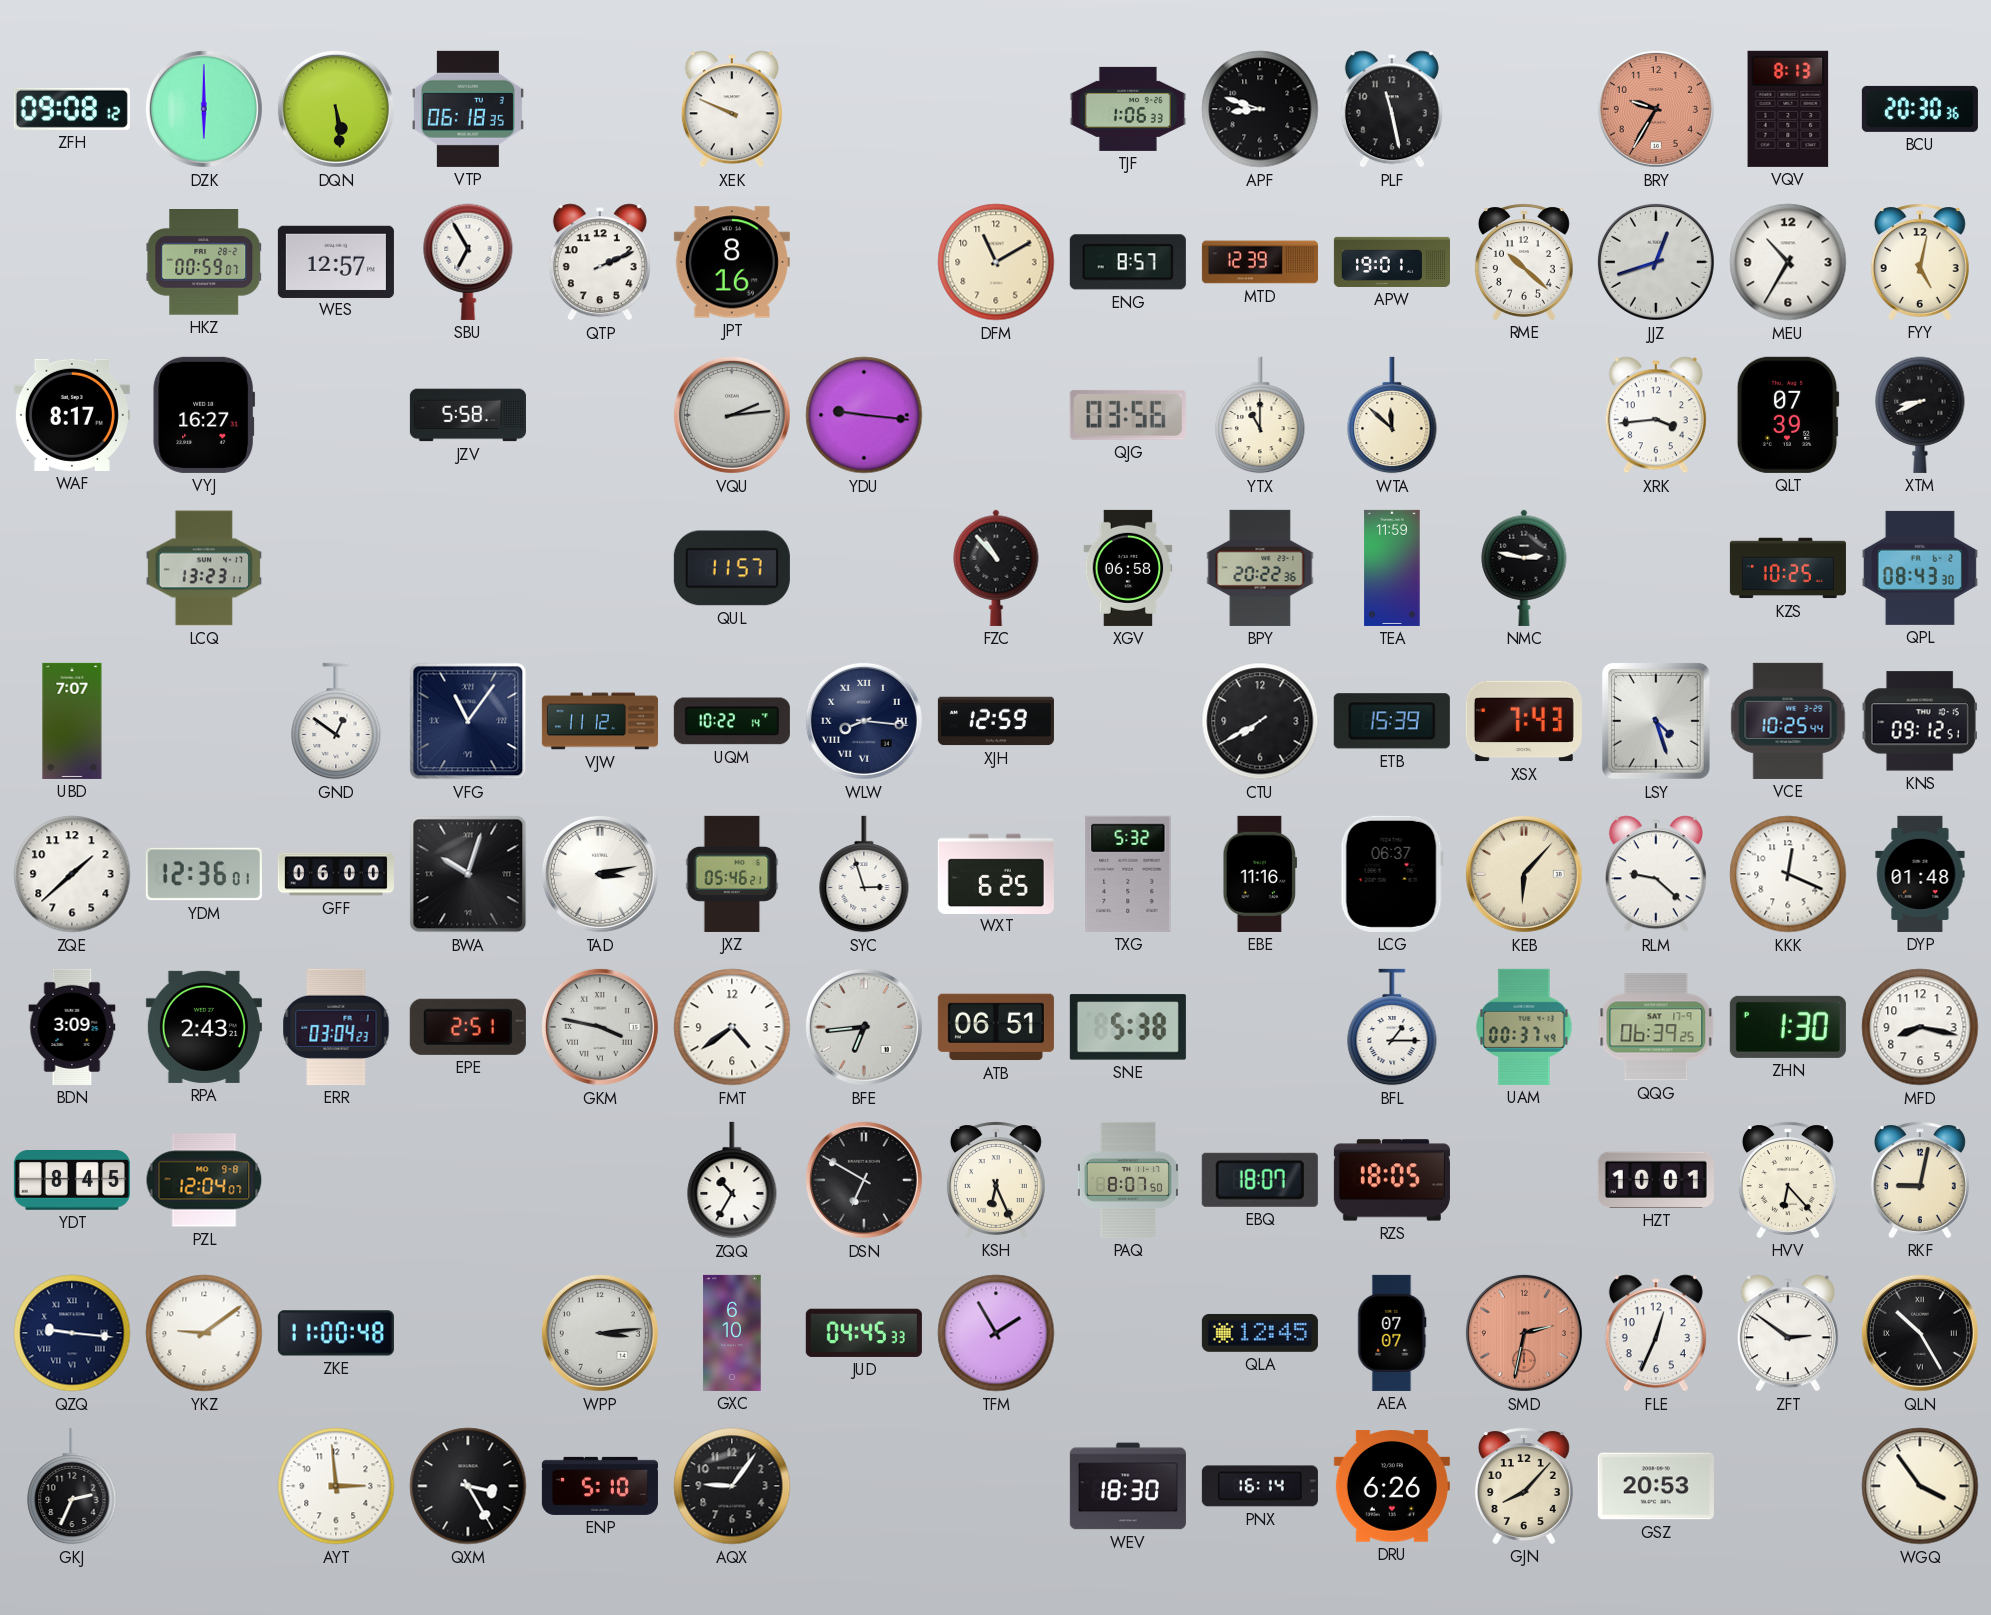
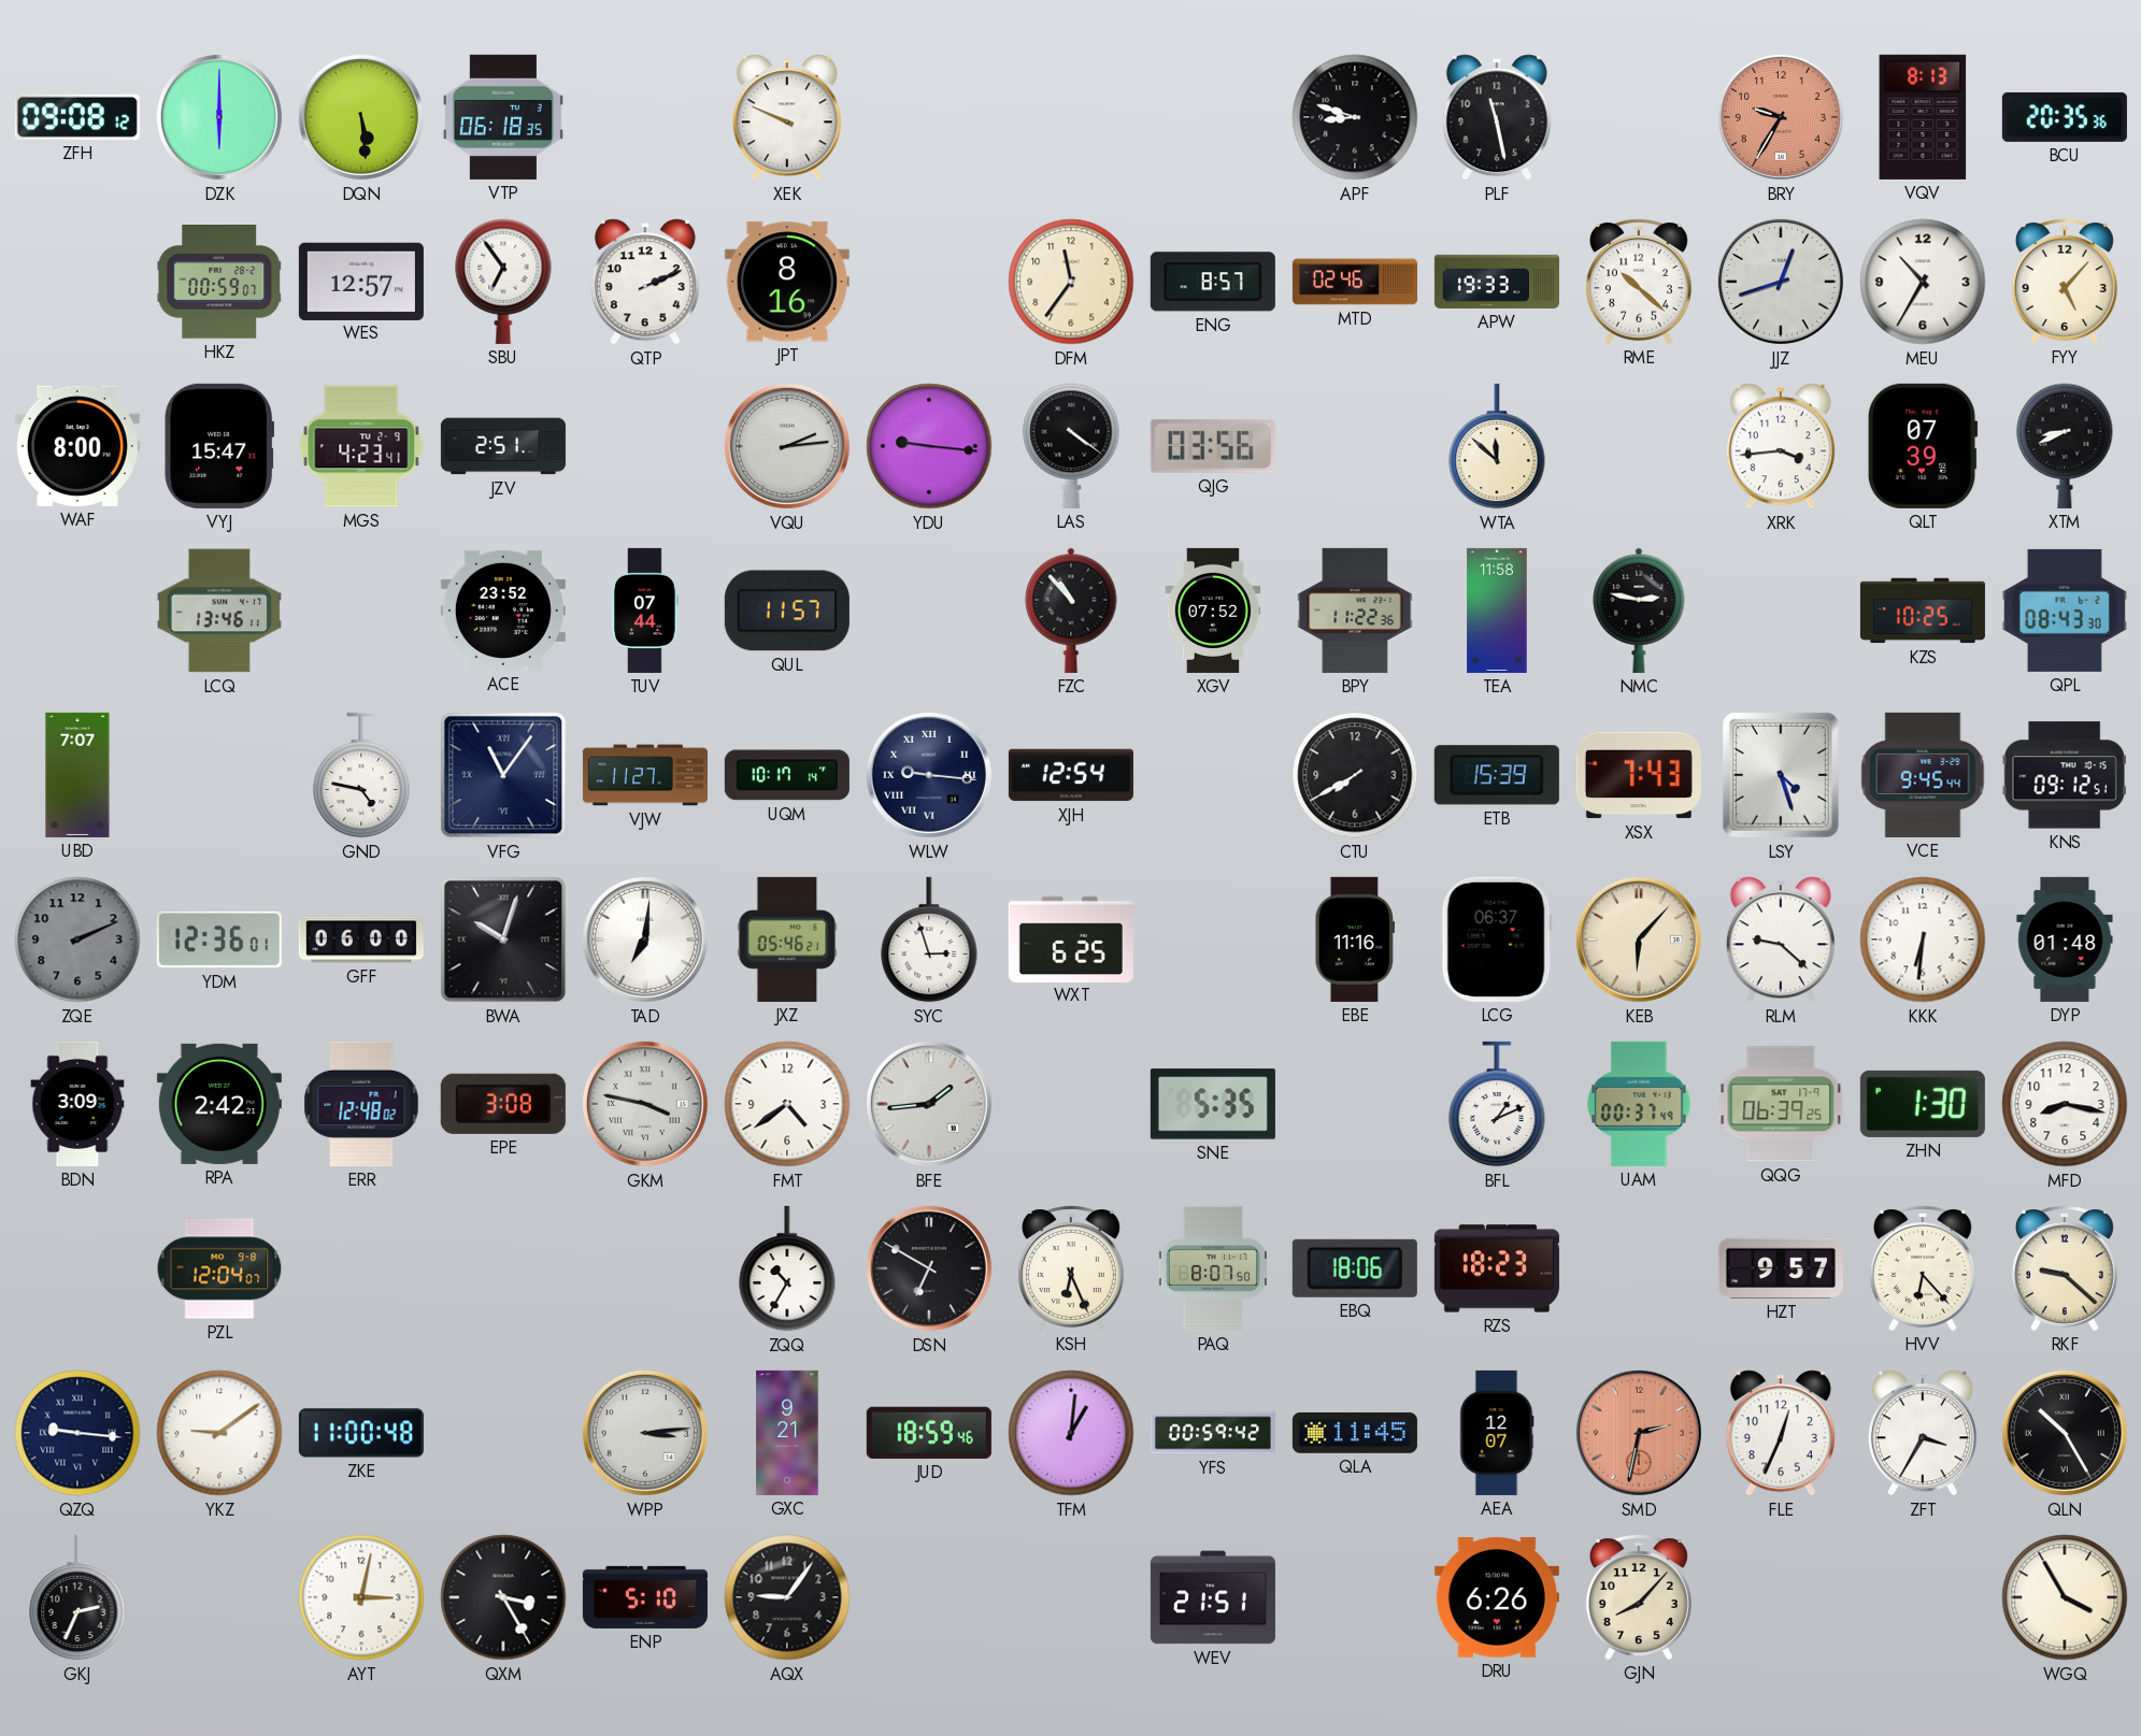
TJF: 1:06 -> none (1128, 109)
BCU: 20:30 -> 20:35 (2065, 117)
SBU: 6:55 -> 6:54 (503, 282)
DFM: 11:10 -> 11:36 (1071, 282)
MTD: 12:39 -> 02:46 (1355, 282)
APW: 19:01 -> 19:33 (1497, 282)
FYY: 5:02 -> 5:07 (2065, 282)
WAF: 8:17 -> 8:00 (77, 446)
VYJ: 16:27 -> 15:47 (219, 446)
MGS: none -> 4:23 (361, 446)
JZV: 5:58 -> 2:51 (503, 446)
LAS: none -> 4:21 (1071, 446)
YTX: 11:00 -> none (1260, 415)
LCQ: 13:23 -> 13:46 (219, 611)
ACE: none -> 23:52 (503, 611)
TUV: none -> 07:44 (646, 611)
XGV: 06:58 -> 07:52 (1213, 611)
BPY: 20:22 -> 11:22 (1355, 611)
TEA: 11:59 -> 11:58 (1497, 611)
GND: 12:51 -> 4:47 (361, 775)
VJW: 11:12 -> 11:27 (645, 775)
UQM: 10:22 -> 10:17 (787, 775)
WLW: 8:16 -> 9:16 (929, 775)
XJH: 12:59 -> 12:54 (1071, 775)
VCE: 10:25 -> 9:45 (1923, 775)
ZQE: 1:38 -> 2:11 (77, 939)
ZQE dial: white -> grey (77, 939)
TAD: 3:13 -> 7:01 (645, 939)
TXG: 5:32 -> none (1128, 874)
KKK: 12:19 -> 6:31 (1923, 939)
RPA: 2:43 -> 2:42 (219, 1104)
ERR: 03:04 -> 12:48 (361, 1104)
EPE: 2:51 -> 3:08 (503, 1104)
BFE: 6:44 -> 1:44 (929, 1104)
ATB: 06:51 -> none (996, 1027)
SNE: 5:38 -> 5:35 (1213, 1104)
BFL: 1:15 -> 1:11 (1497, 1104)
YDT: 8:45 -> none (72, 1181)
EBQ: 18:07 -> 18:06 (1355, 1268)
RZS: 18:05 -> 18:23 (1497, 1268)
HZT: 10:01 -> 9:57 (1781, 1268)
RKF: 9:02 -> 9:22 (2065, 1268)
GXC: 6:10 -> 9:21 (787, 1433)
JUD: 04:45 -> 18:59 (929, 1433)
TFM: 1:55 -> 1:01 (1071, 1433)
YFS: none -> 00:59 (1213, 1433)
QLA: 12:45 -> 11:45 (1355, 1433)
AEA: 07:07 -> 12:07 (1497, 1433)
ZFT: 2:51 -> 3:35 (1923, 1433)
AYT: 2:59 -> 3:02 (361, 1597)
WEV: 18:30 -> 21:51 (1213, 1597)
PNX: 16:14 -> none (1260, 1486)
GSZ: 20:53 -> none (1656, 1486)
WGQ: 3:54 -> 3:55 (2065, 1597)
